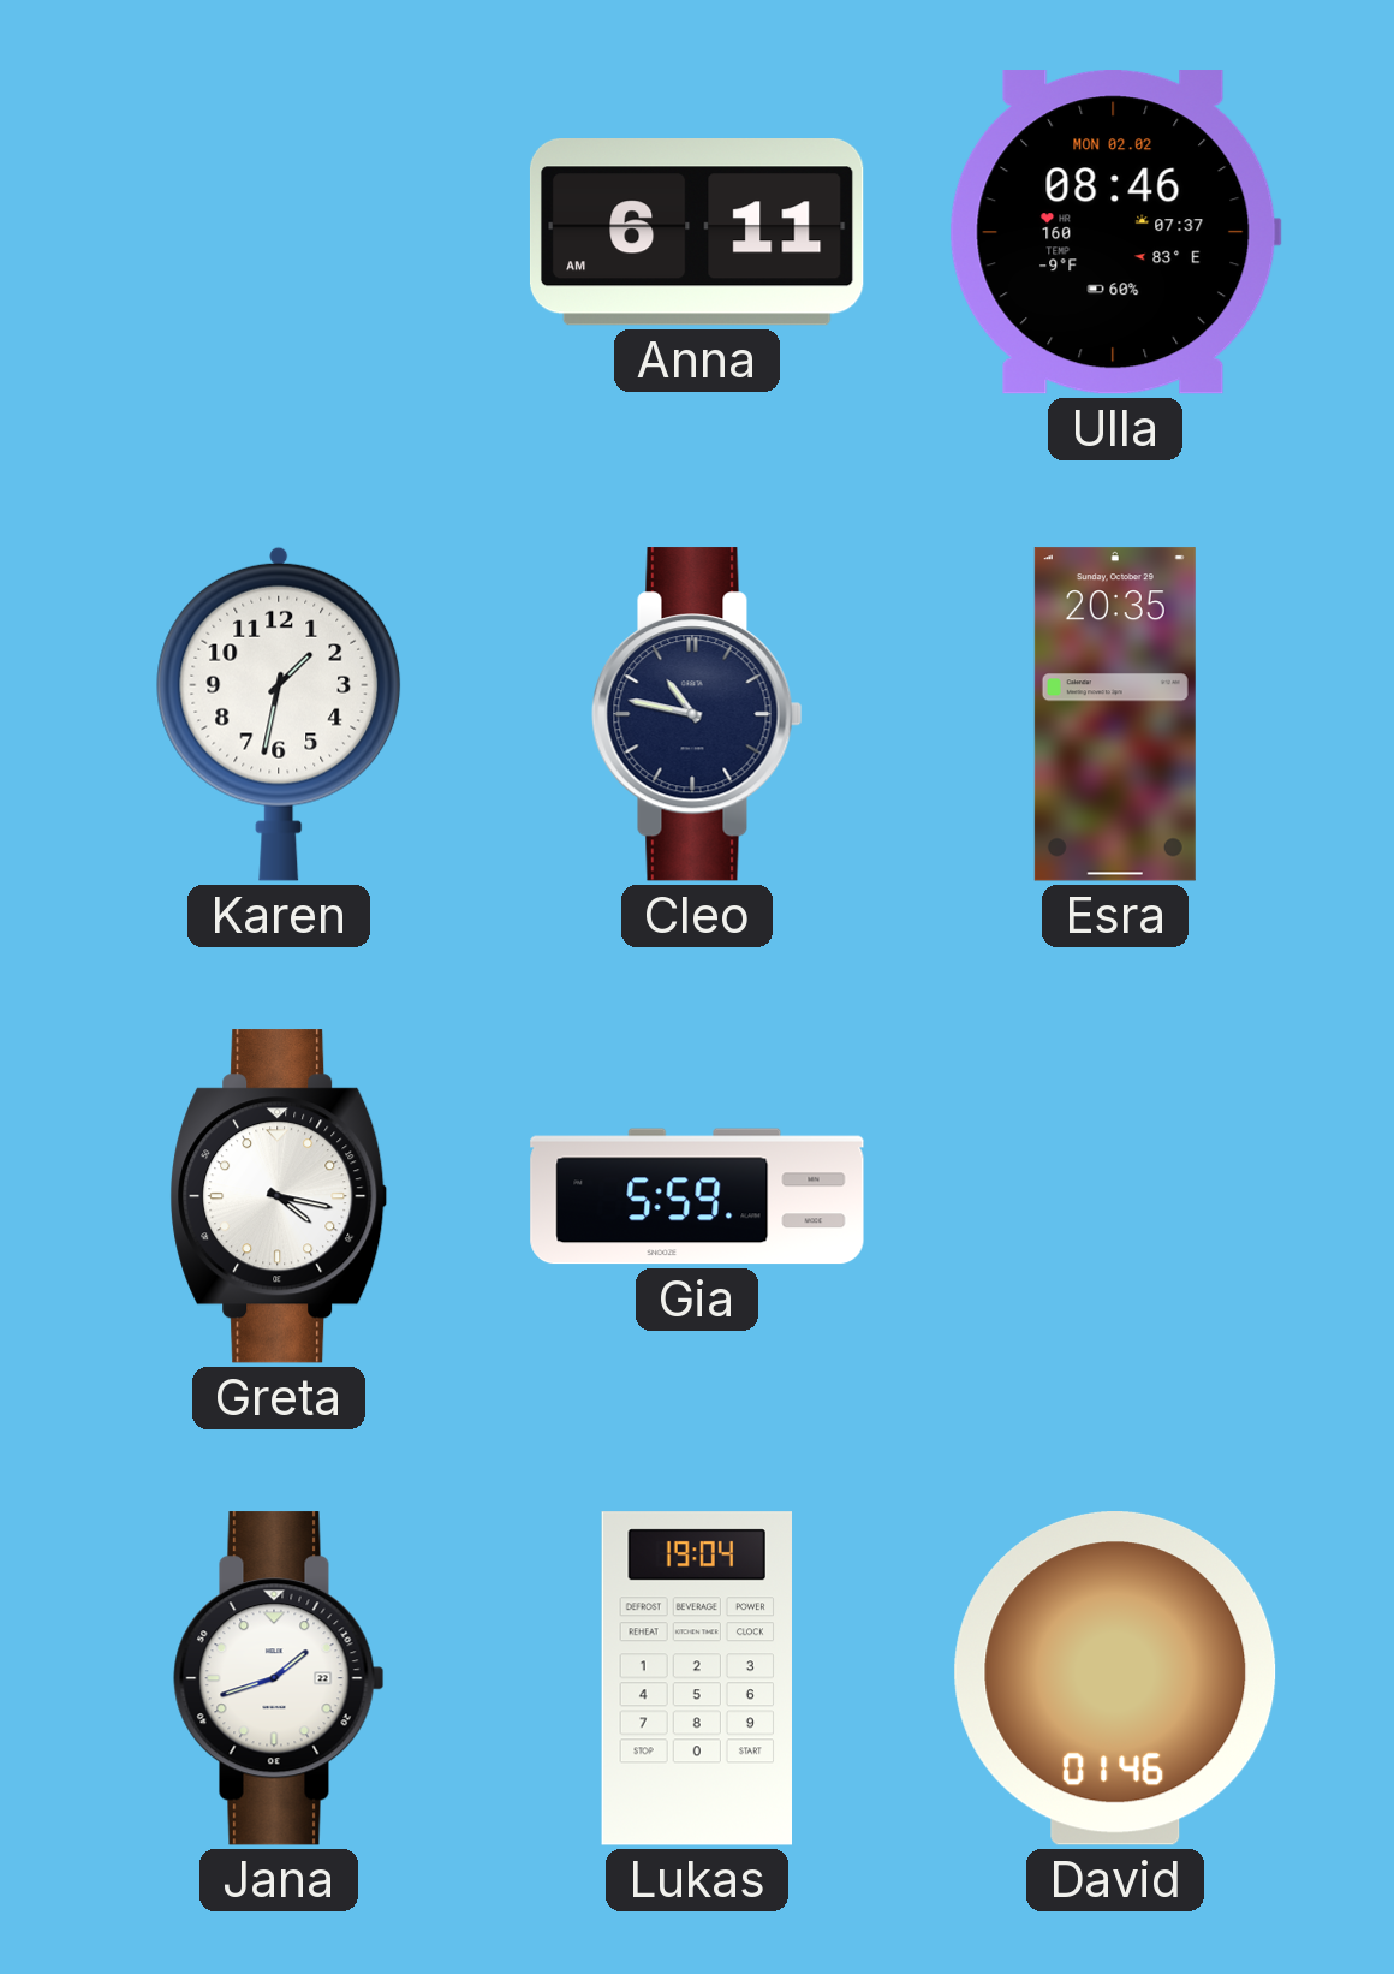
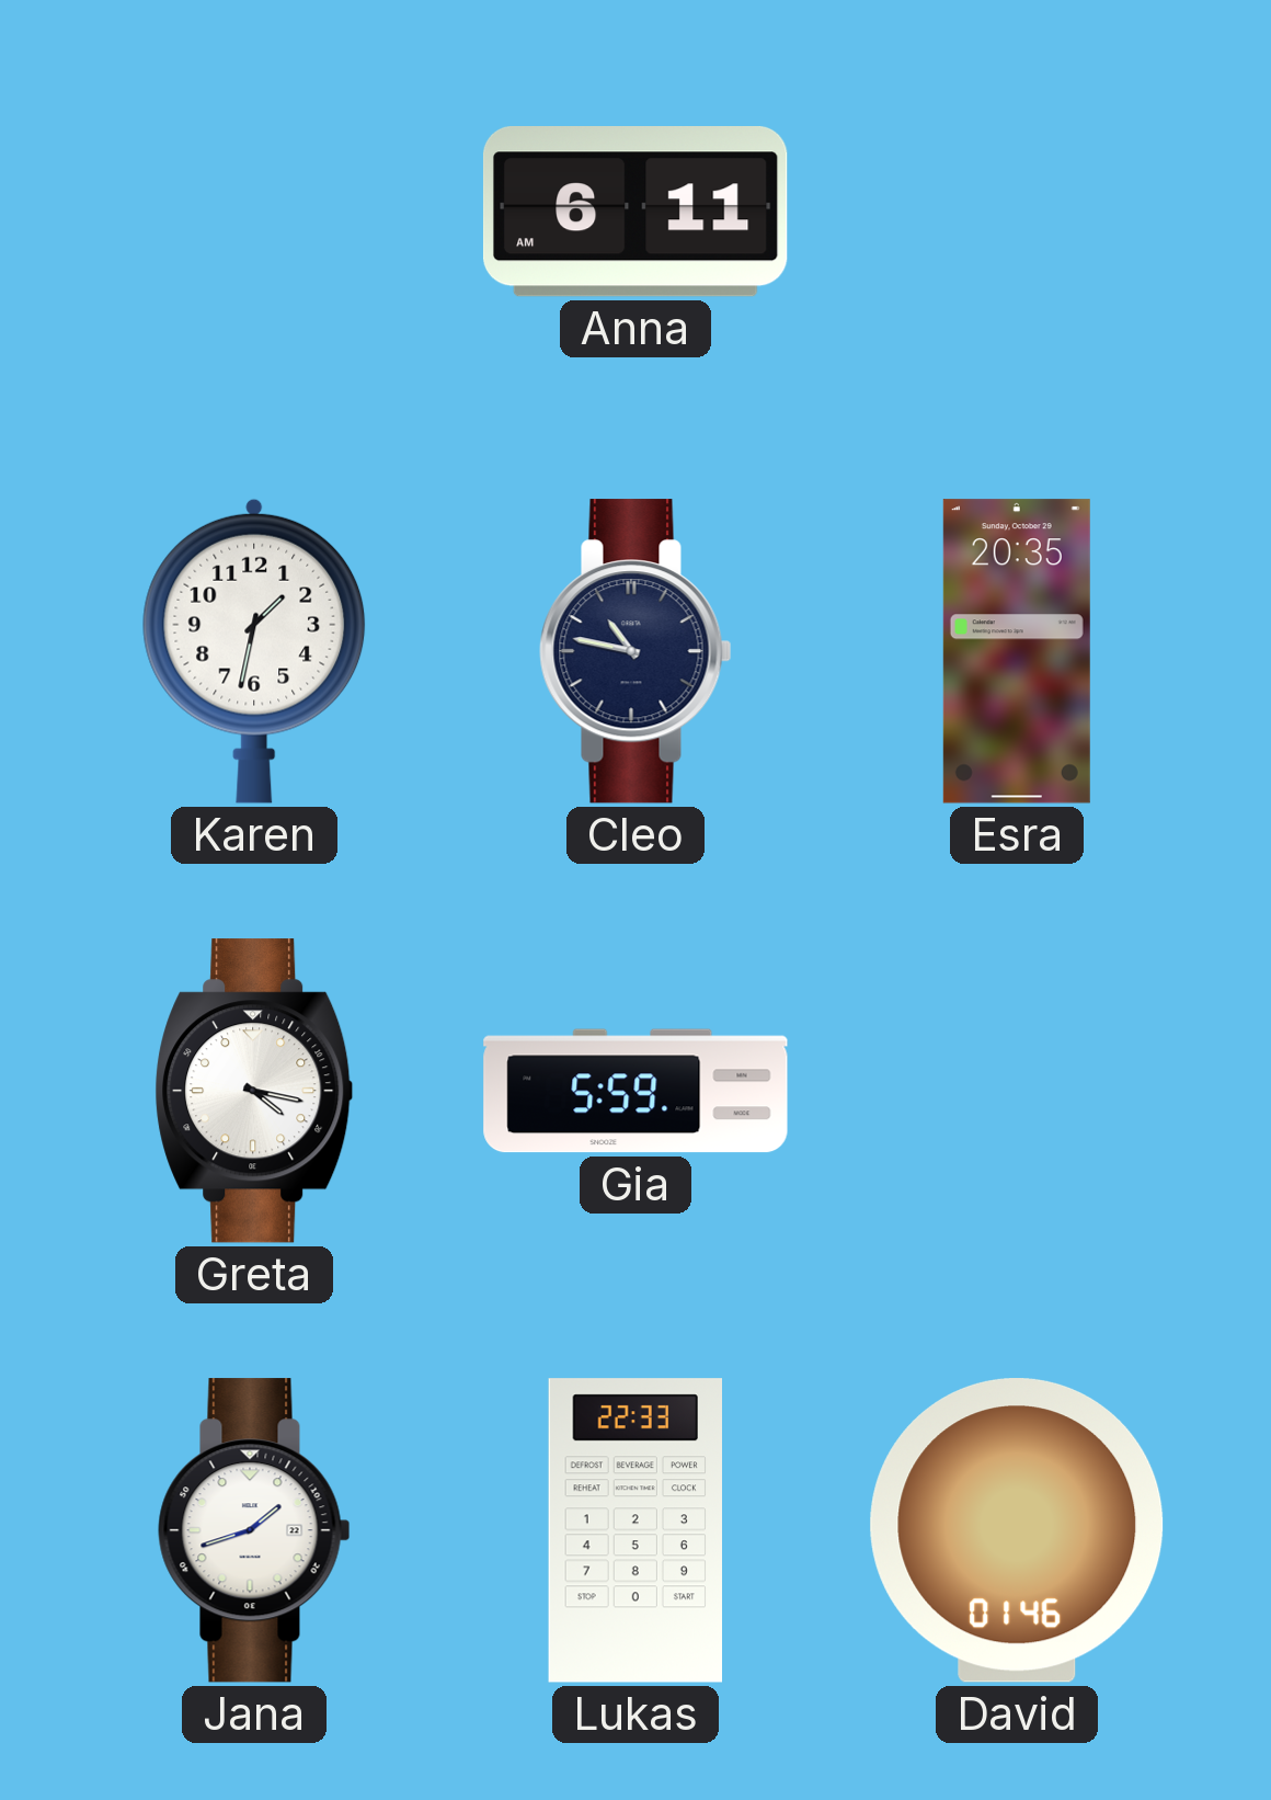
Ulla: 08:46 -> none (1115, 232)
Lukas: 19:04 -> 22:33 (634, 1530)
